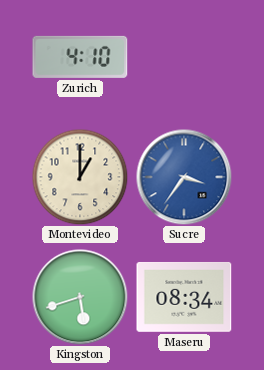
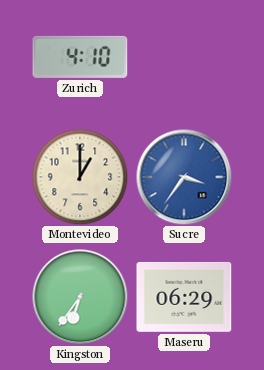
Kingston: 5:42 -> 6:36 (80, 297)
Maseru: 08:34 -> 06:29 (184, 297)
